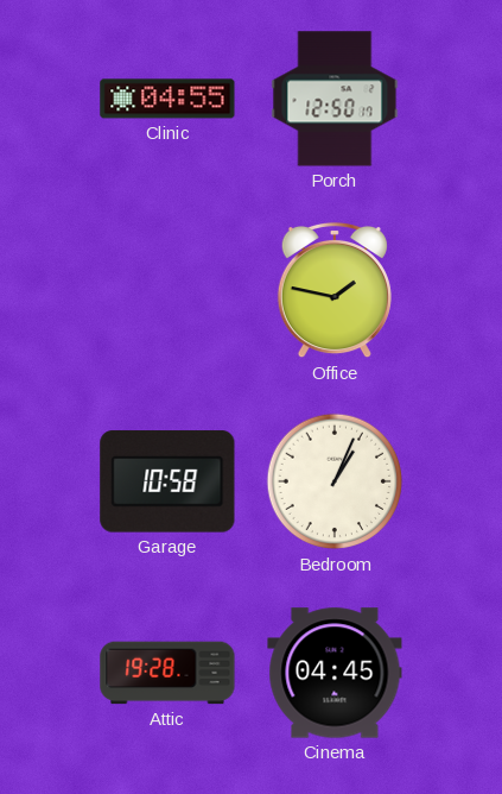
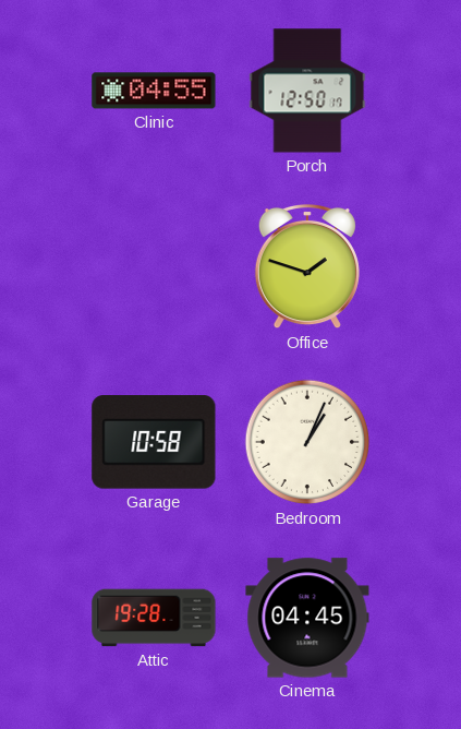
Office: 1:47 -> 1:48 (307, 266)
